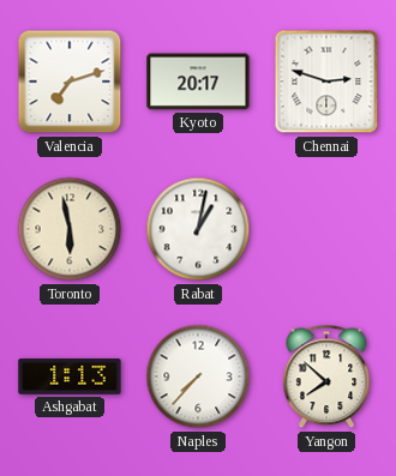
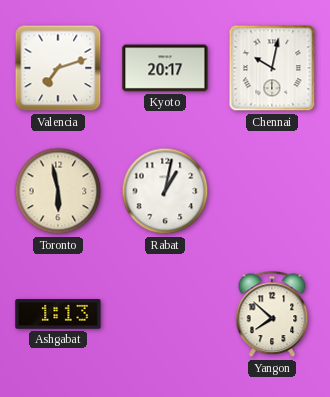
Chennai: 2:48 -> 10:02 (272, 68)
Naples: 7:37 -> none (198, 376)
